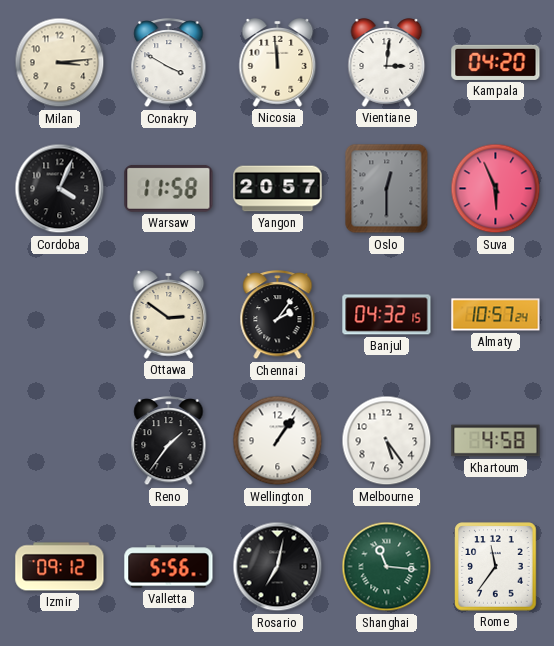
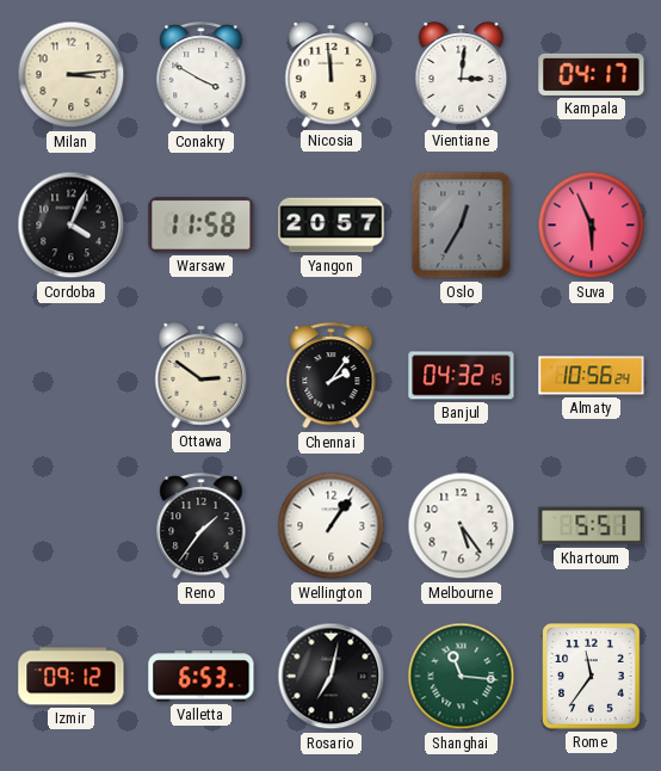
Kampala: 04:20 -> 04:17 (592, 74)
Oslo: 12:30 -> 12:35 (462, 226)
Almaty: 10:57 -> 10:56 (592, 376)
Khartoum: 4:58 -> 5:51 (592, 526)
Valletta: 5:56 -> 6:53 (202, 677)
